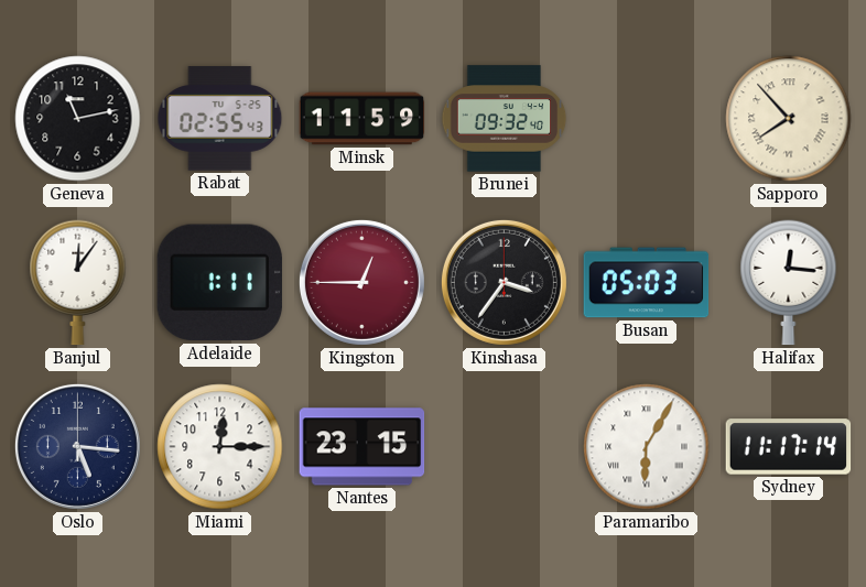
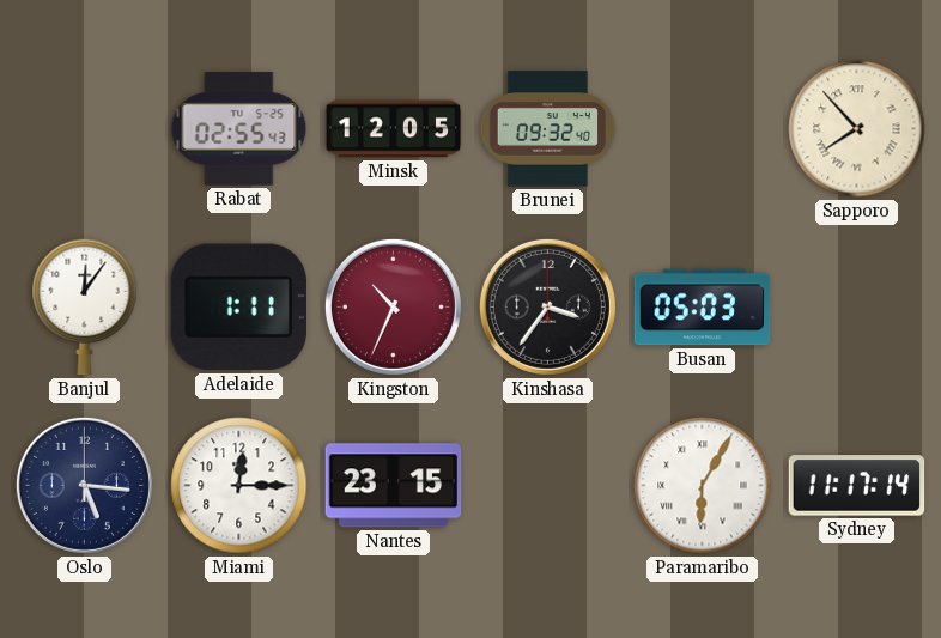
Geneva: 11:13 -> none (78, 119)
Minsk: 11:59 -> 12:05 (394, 129)
Kingston: 12:45 -> 10:34 (393, 306)
Halifax: 12:16 -> none (789, 283)
